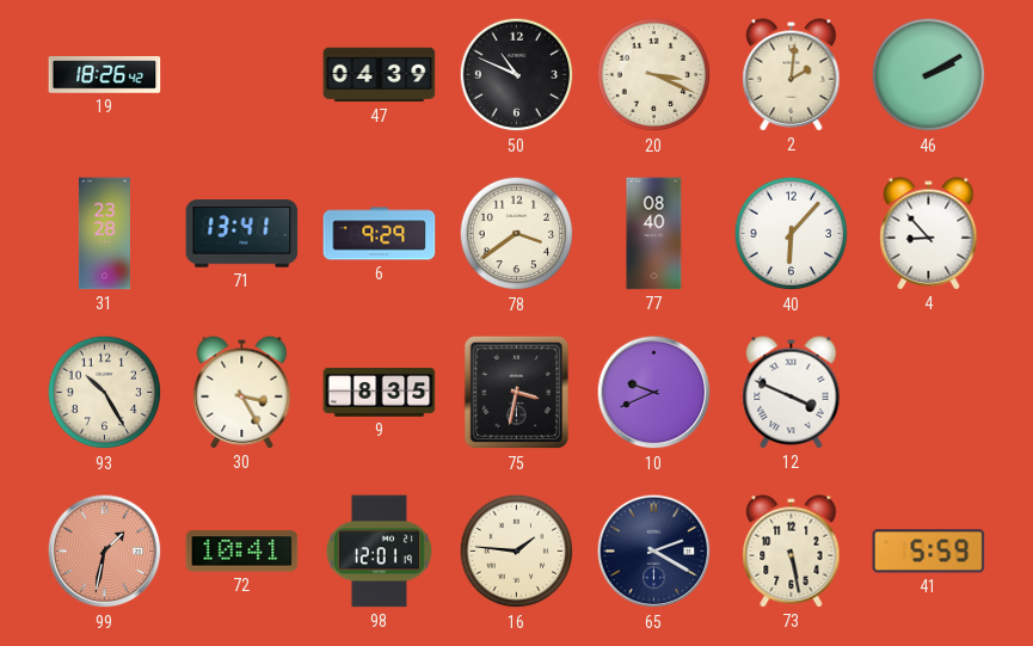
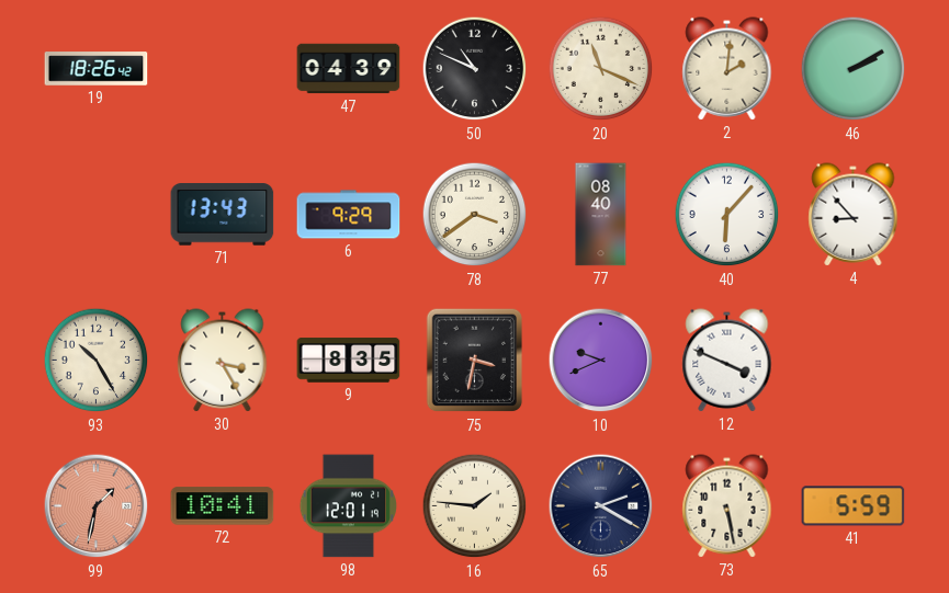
20: 3:19 -> 11:19 (601, 69)
31: 23:28 -> none (104, 234)
71: 13:41 -> 13:43 (223, 215)
